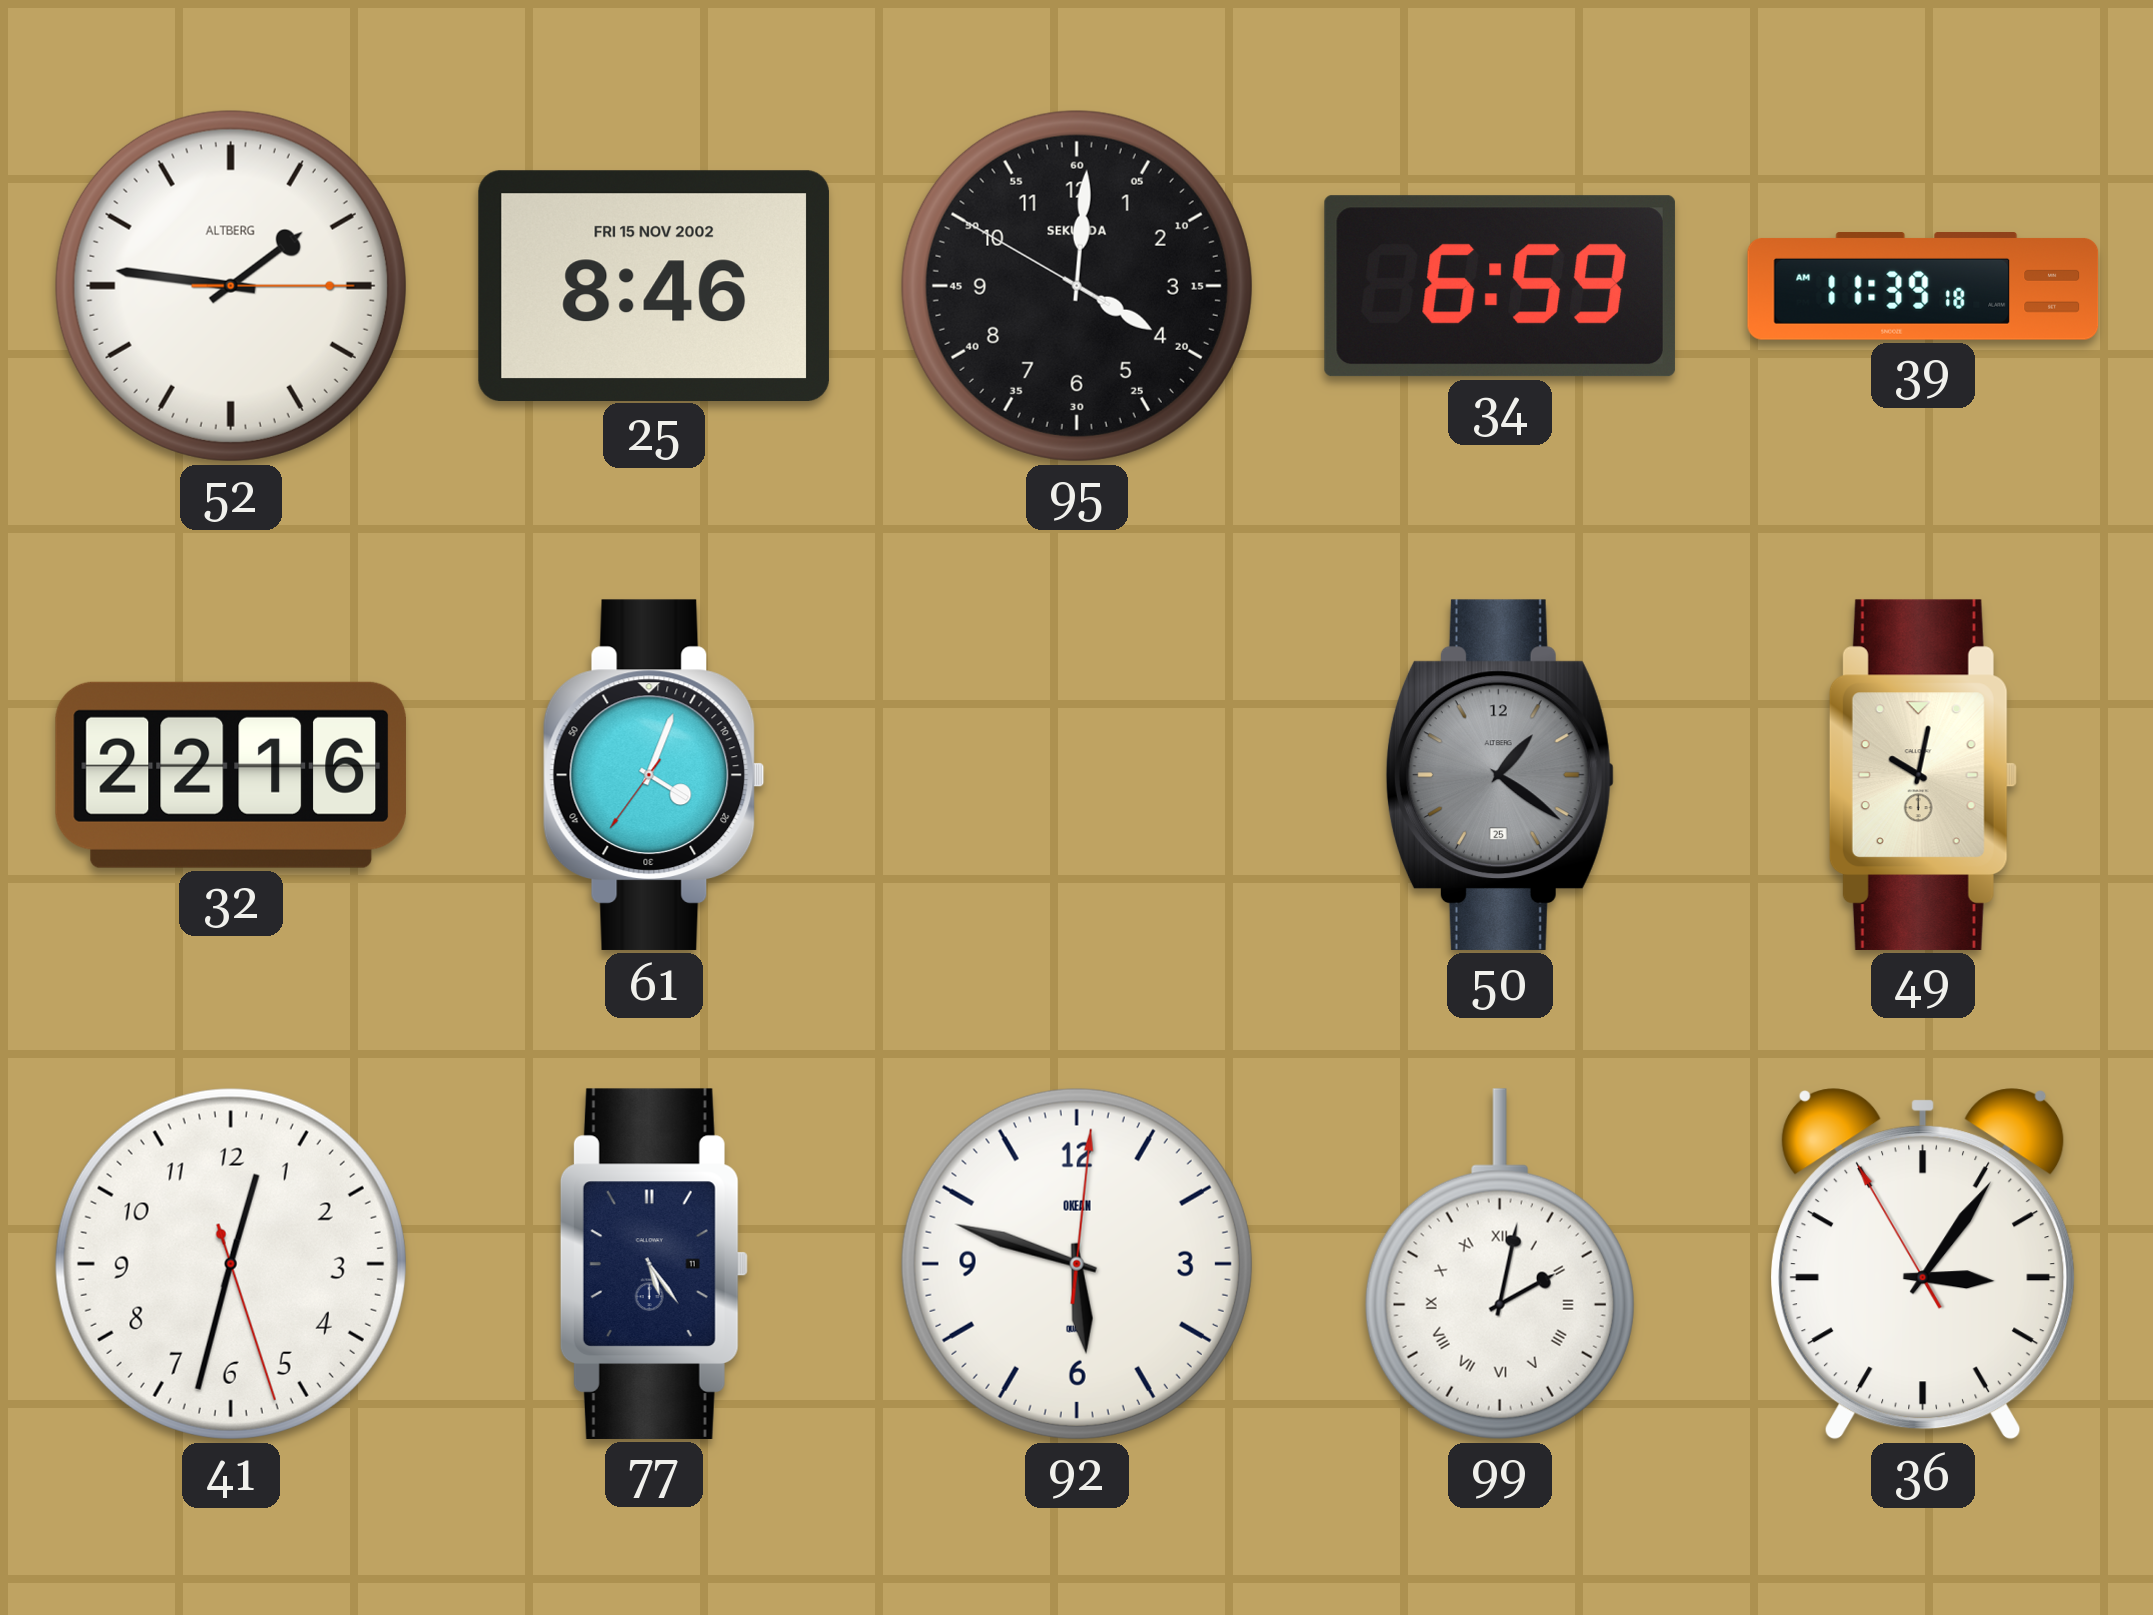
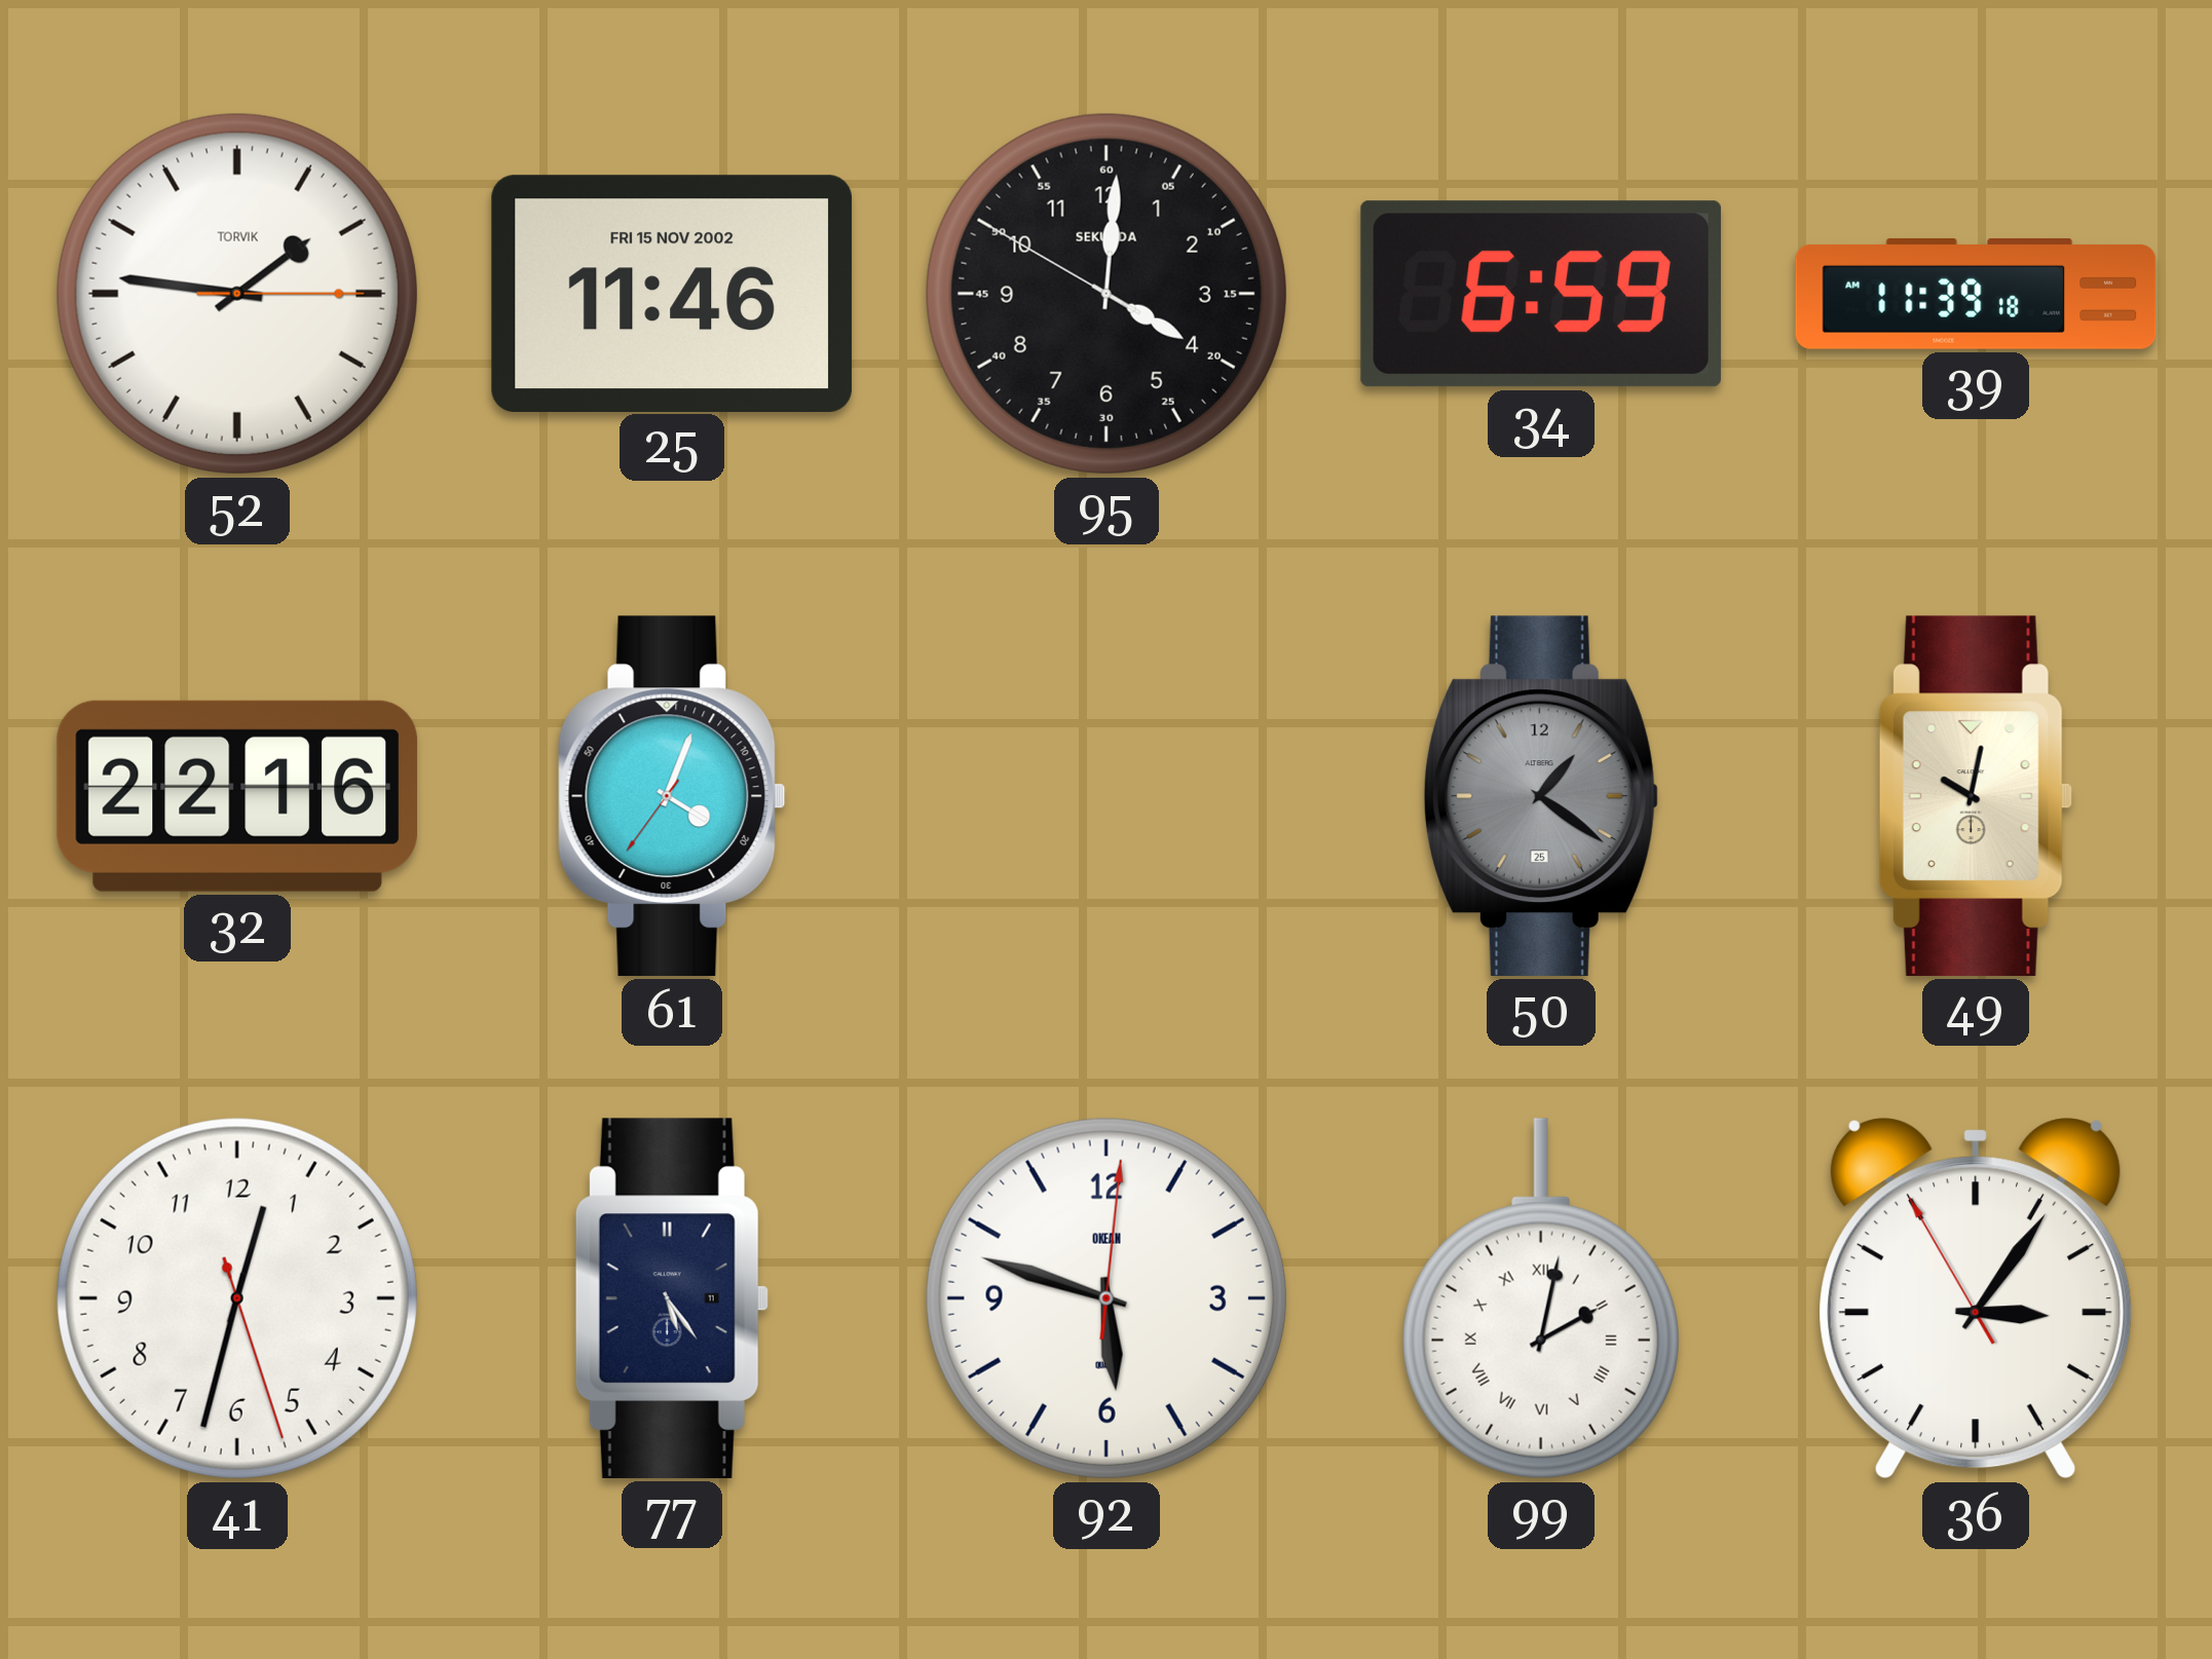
52 brand: ALTBERG -> TORVIK (237, 294)
25: 8:46 -> 11:46 (672, 293)
